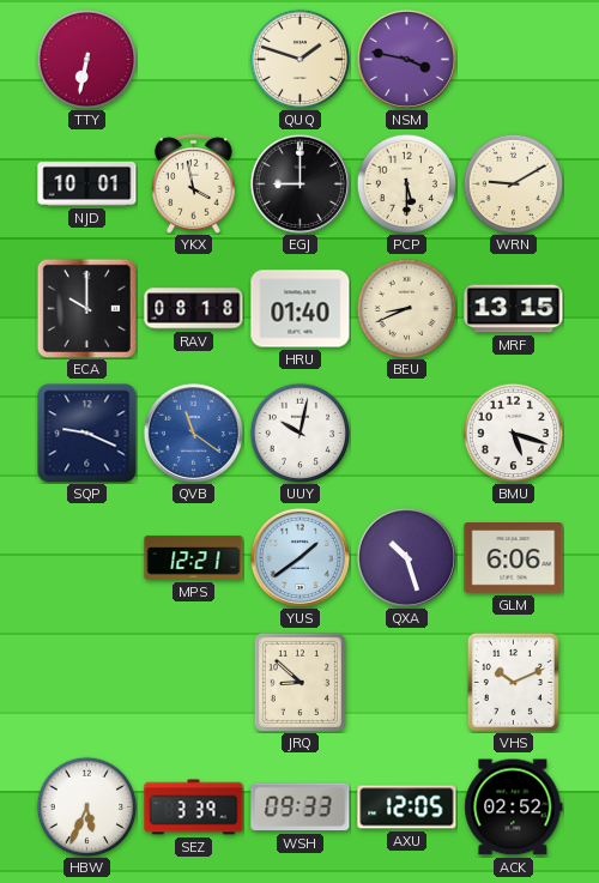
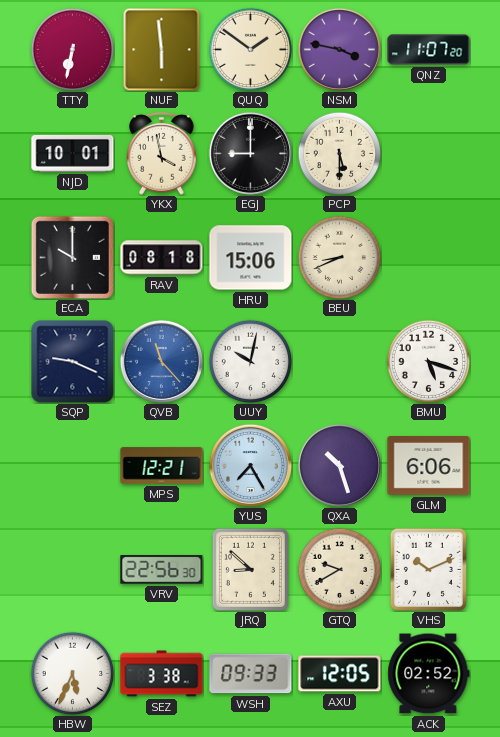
NUF: none -> 5:59 (162, 49)
QUQ: 1:48 -> 1:51 (250, 49)
QNZ: none -> 11:07 (429, 50)
WRN: 9:10 -> none (513, 183)
HRU: 01:40 -> 15:06 (251, 258)
MRF: 13:15 -> none (514, 309)
QVB: 11:21 -> 11:23 (161, 361)
YUS: 1:39 -> 7:25 (250, 465)
VRV: none -> 22:56 (162, 570)
GTQ: none -> 9:40 (339, 569)
SEZ: 3:39 -> 3:38 (162, 674)
